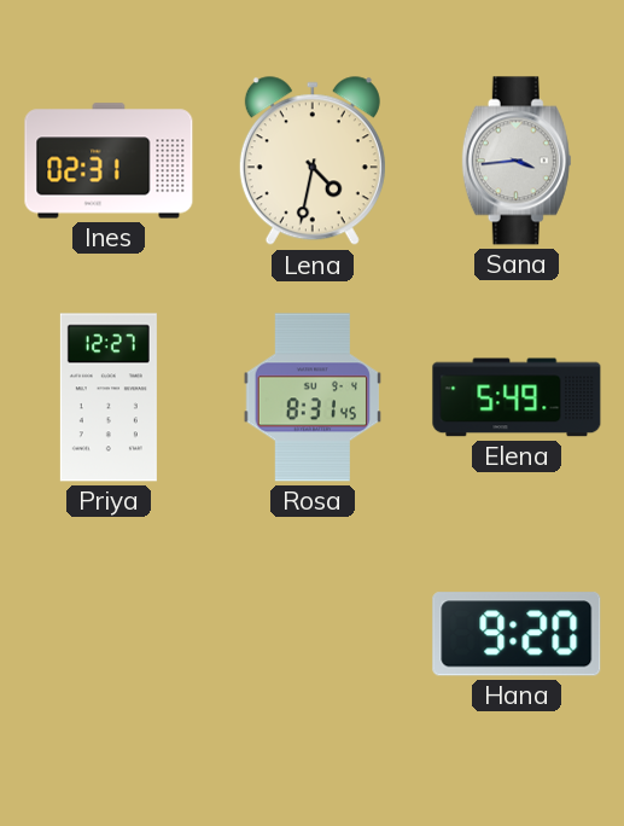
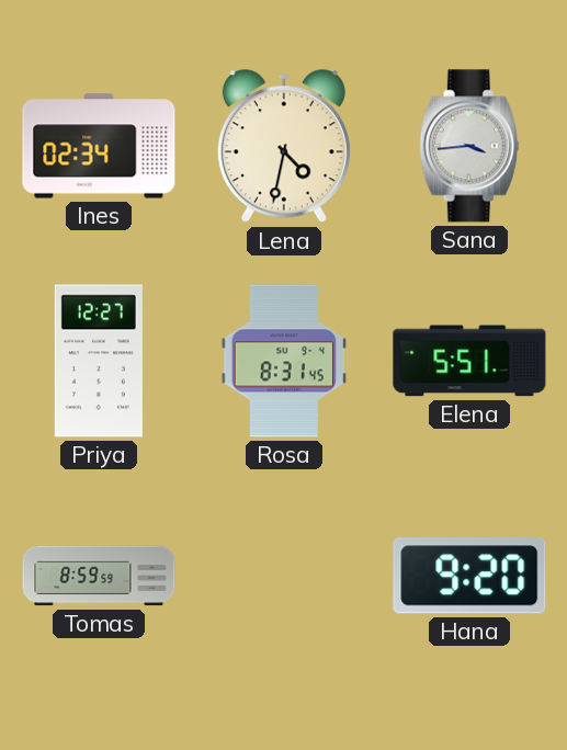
Ines: 02:31 -> 02:34 (99, 146)
Elena: 5:49 -> 5:51 (469, 361)
Tomas: none -> 8:59 (99, 576)
